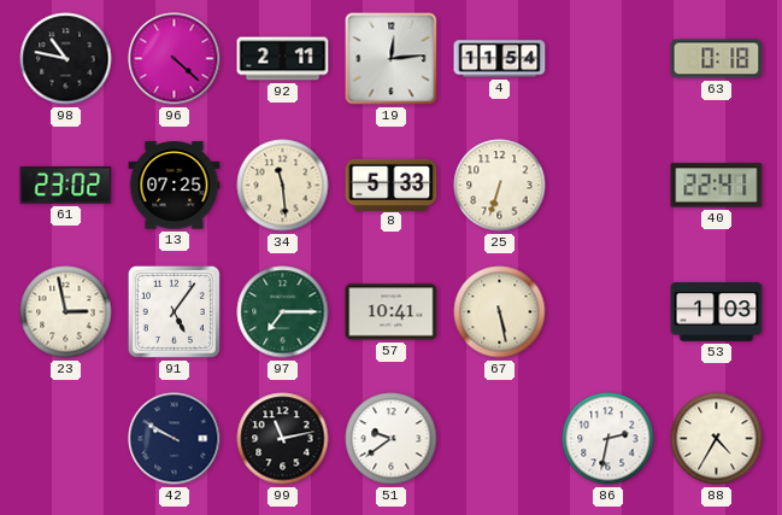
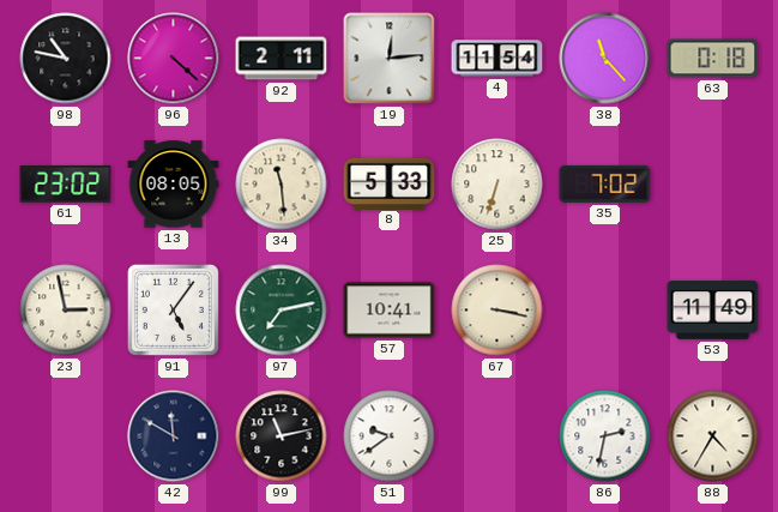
38: none -> 11:23 (605, 59)
13: 07:25 -> 08:05 (174, 185)
35: none -> 7:02 (605, 183)
40: 22:41 -> none (717, 186)
97: 7:15 -> 7:13 (282, 311)
67: 5:28 -> 3:17 (497, 311)
53: 1:03 -> 11:49 (713, 311)
42: 9:50 -> 11:50 (174, 436)
